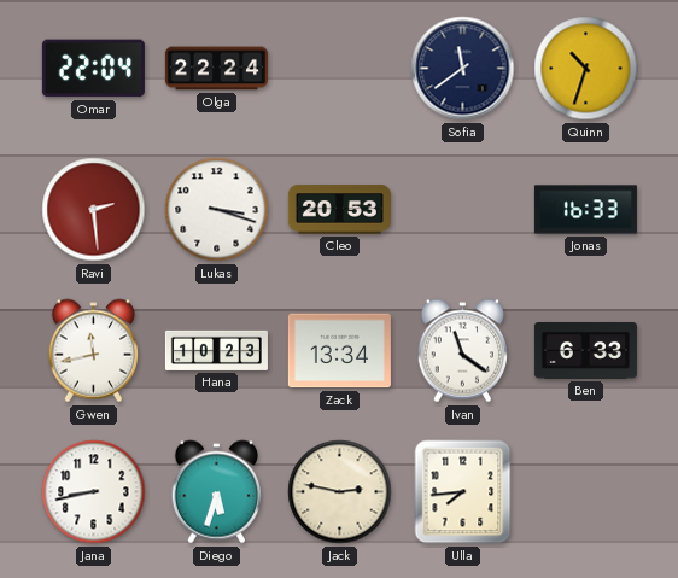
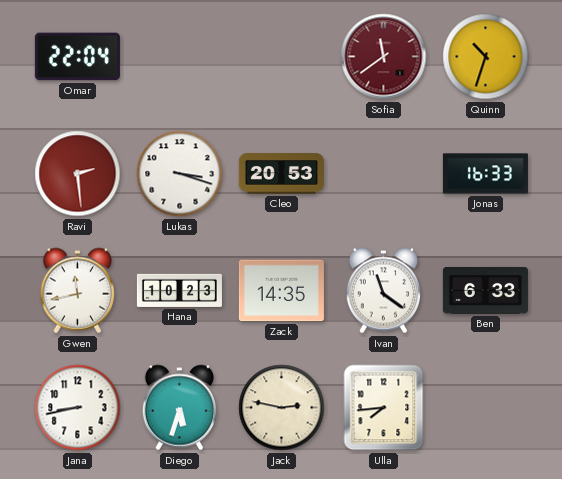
Olga: 22:24 -> none (216, 69)
Sofia dial: navy -> burgundy (384, 57)
Zack: 13:34 -> 14:35 (281, 291)
